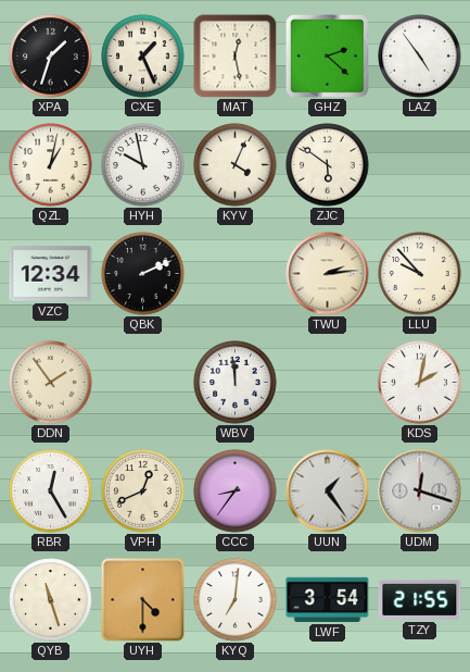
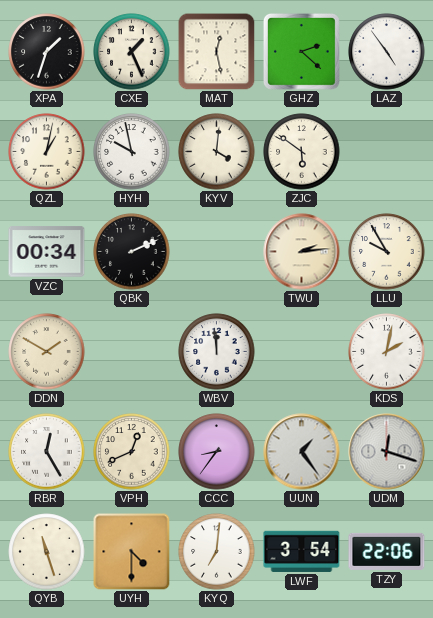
KYV: 4:04 -> 4:01 (217, 152)
VZC: 12:34 -> 00:34 (47, 252)
LLU: 9:53 -> 9:55 (387, 252)
DDN: 1:54 -> 1:50 (47, 352)
TZY: 21:55 -> 22:06 (387, 551)
